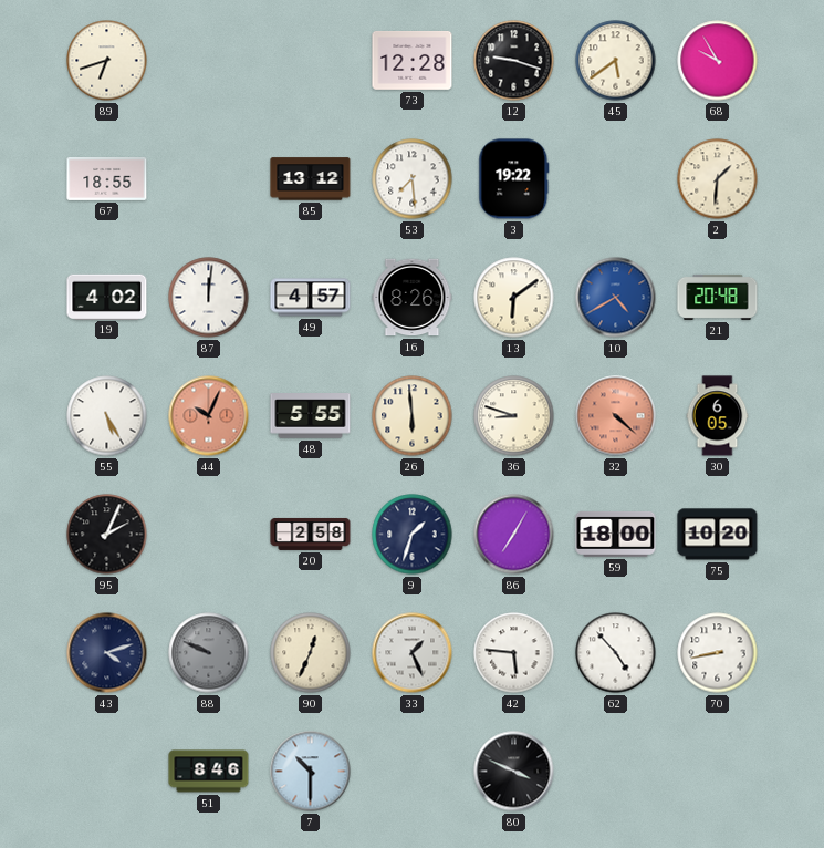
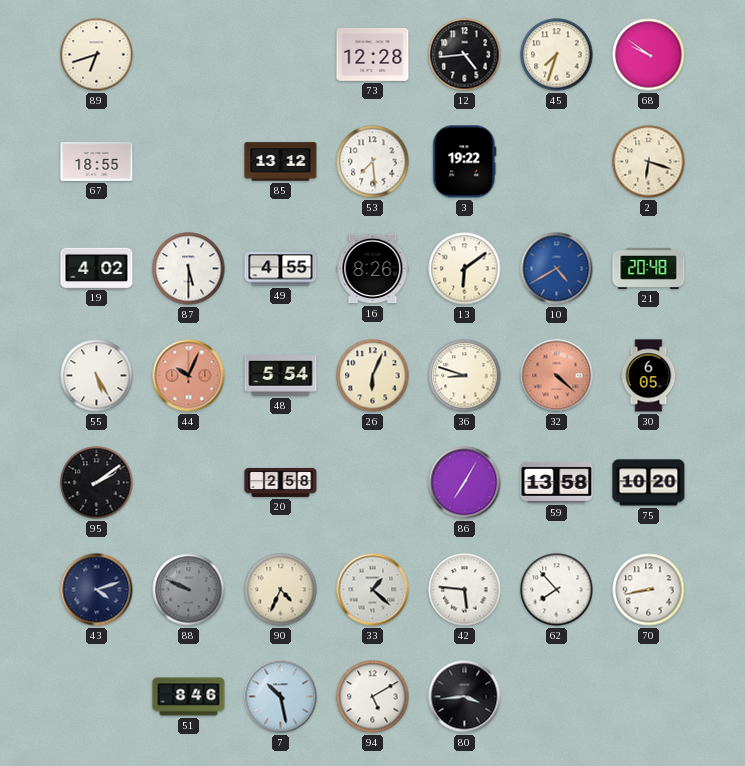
12: 9:18 -> 4:44 (465, 55)
45: 5:39 -> 7:33 (557, 55)
68: 9:55 -> 9:51 (649, 55)
2: 1:31 -> 6:18 (649, 162)
87: 12:01 -> 5:30 (189, 269)
49: 4:57 -> 4:55 (281, 269)
48: 5:55 -> 5:54 (281, 376)
26: 5:59 -> 6:04 (373, 376)
95: 2:04 -> 2:09 (97, 483)
9: 1:33 -> none (413, 535)
59: 18:00 -> 13:58 (557, 482)
90: 12:34 -> 4:34 (281, 590)
33: 1:26 -> 1:22 (373, 590)
62: 4:53 -> 7:53 (557, 590)
7: 10:30 -> 10:28 (281, 697)
94: none -> 5:10 (373, 697)
80: 3:49 -> 3:44 (465, 697)
